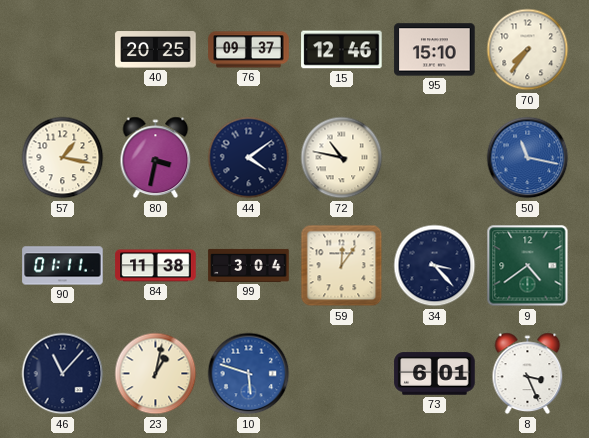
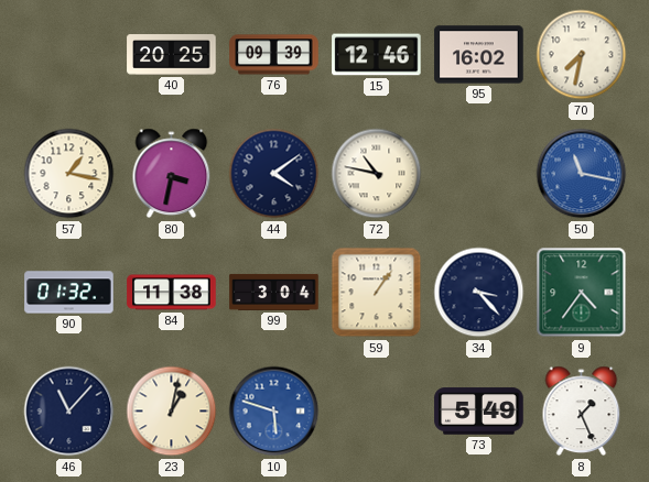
76: 09:37 -> 09:39 (274, 55)
95: 15:10 -> 16:02 (479, 55)
70: 7:36 -> 7:32 (582, 55)
90: 01:11 -> 01:32 (69, 293)
59: 12:06 -> 1:06 (377, 293)
9: 4:39 -> 4:36 (582, 293)
73: 6:01 -> 5:49 (479, 412)
8: 3:26 -> 1:26 (582, 412)
